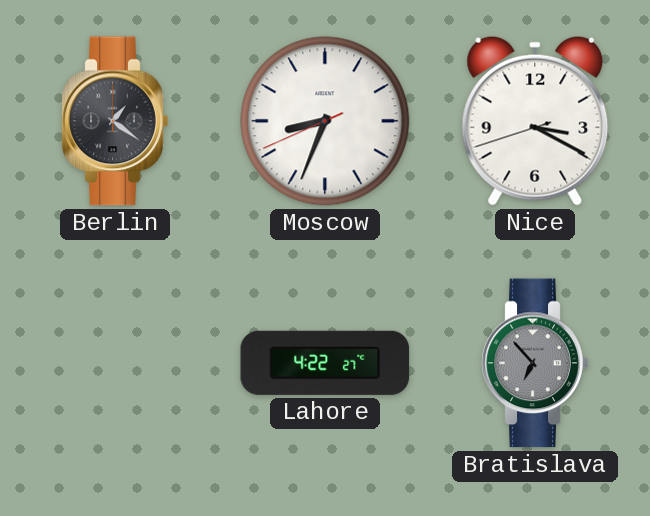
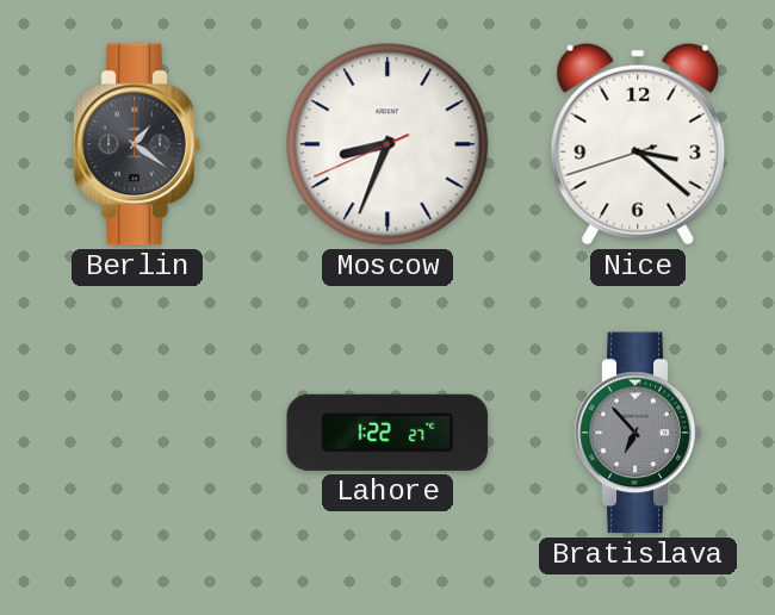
Nice: 3:19 -> 3:21 (638, 144)
Lahore: 4:22 -> 1:22 (387, 433)
